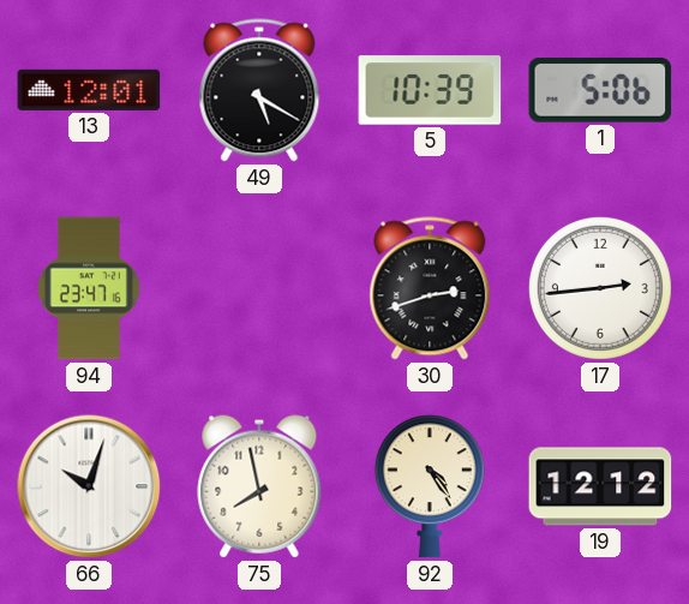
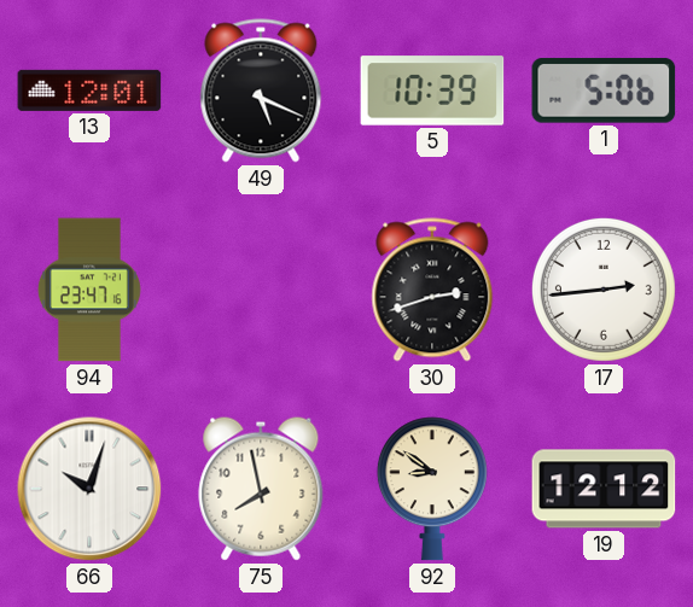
49: 5:20 -> 5:19 (261, 91)
92: 4:24 -> 8:51 (432, 489)
